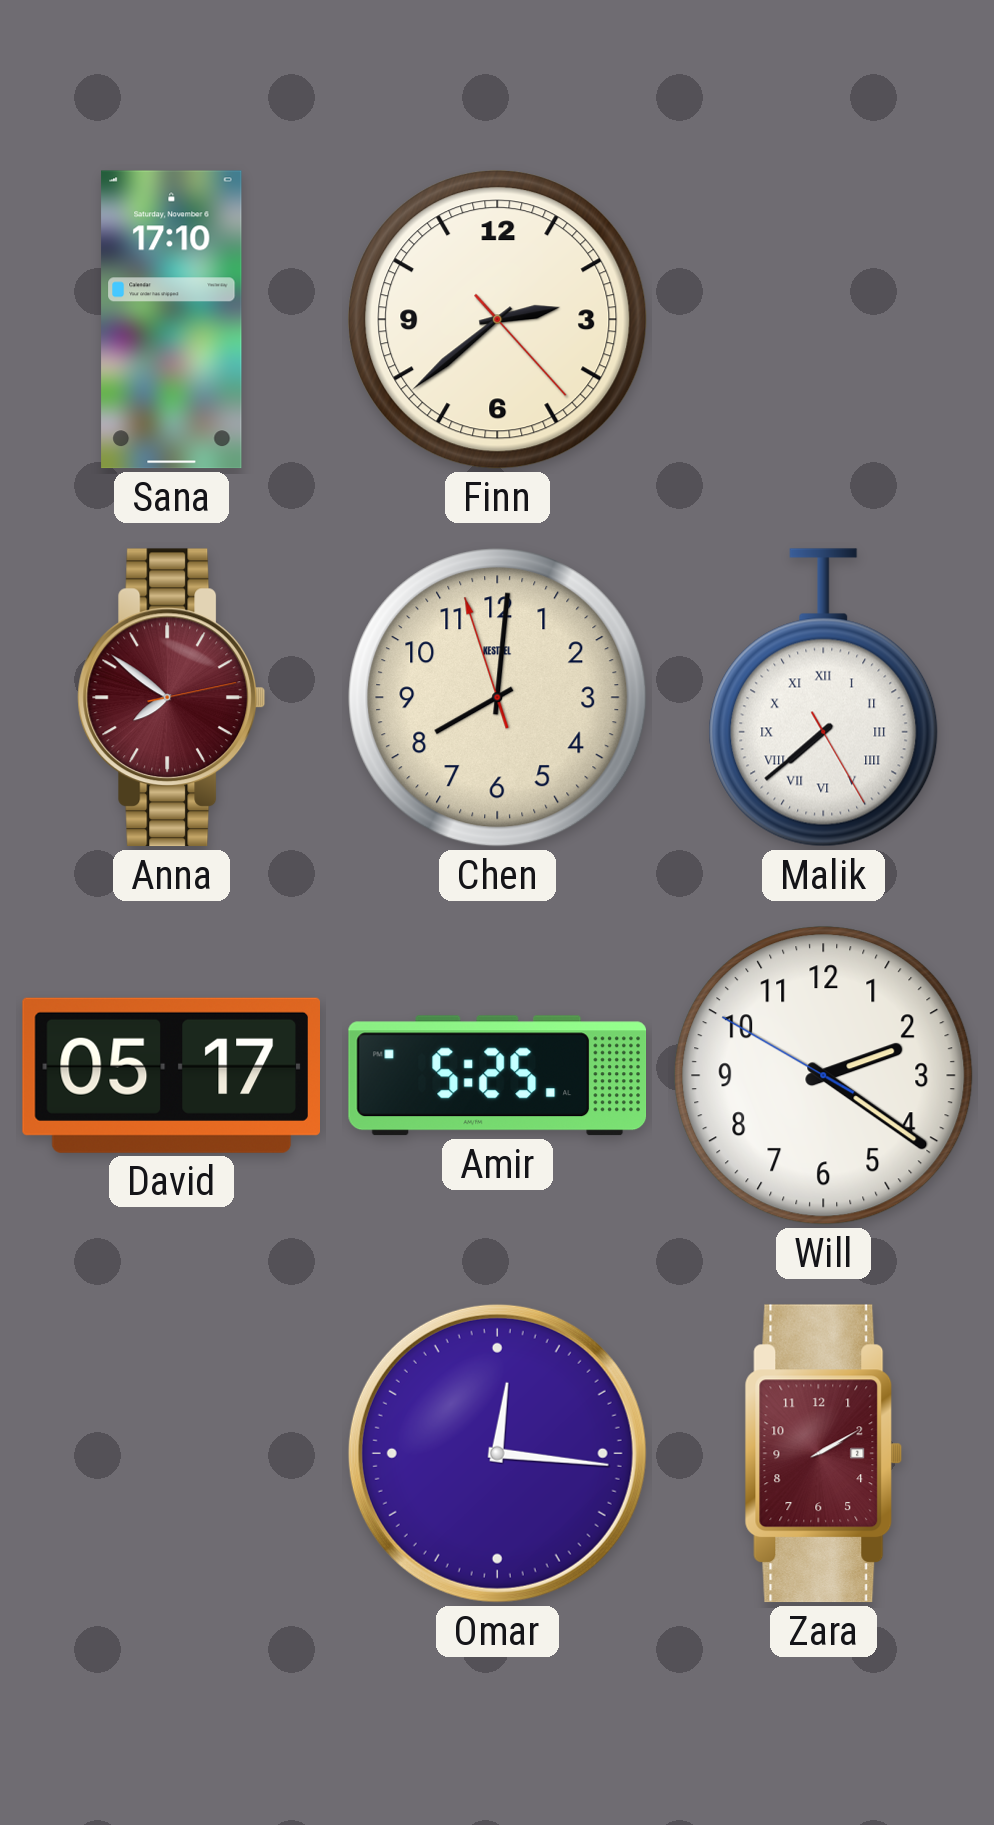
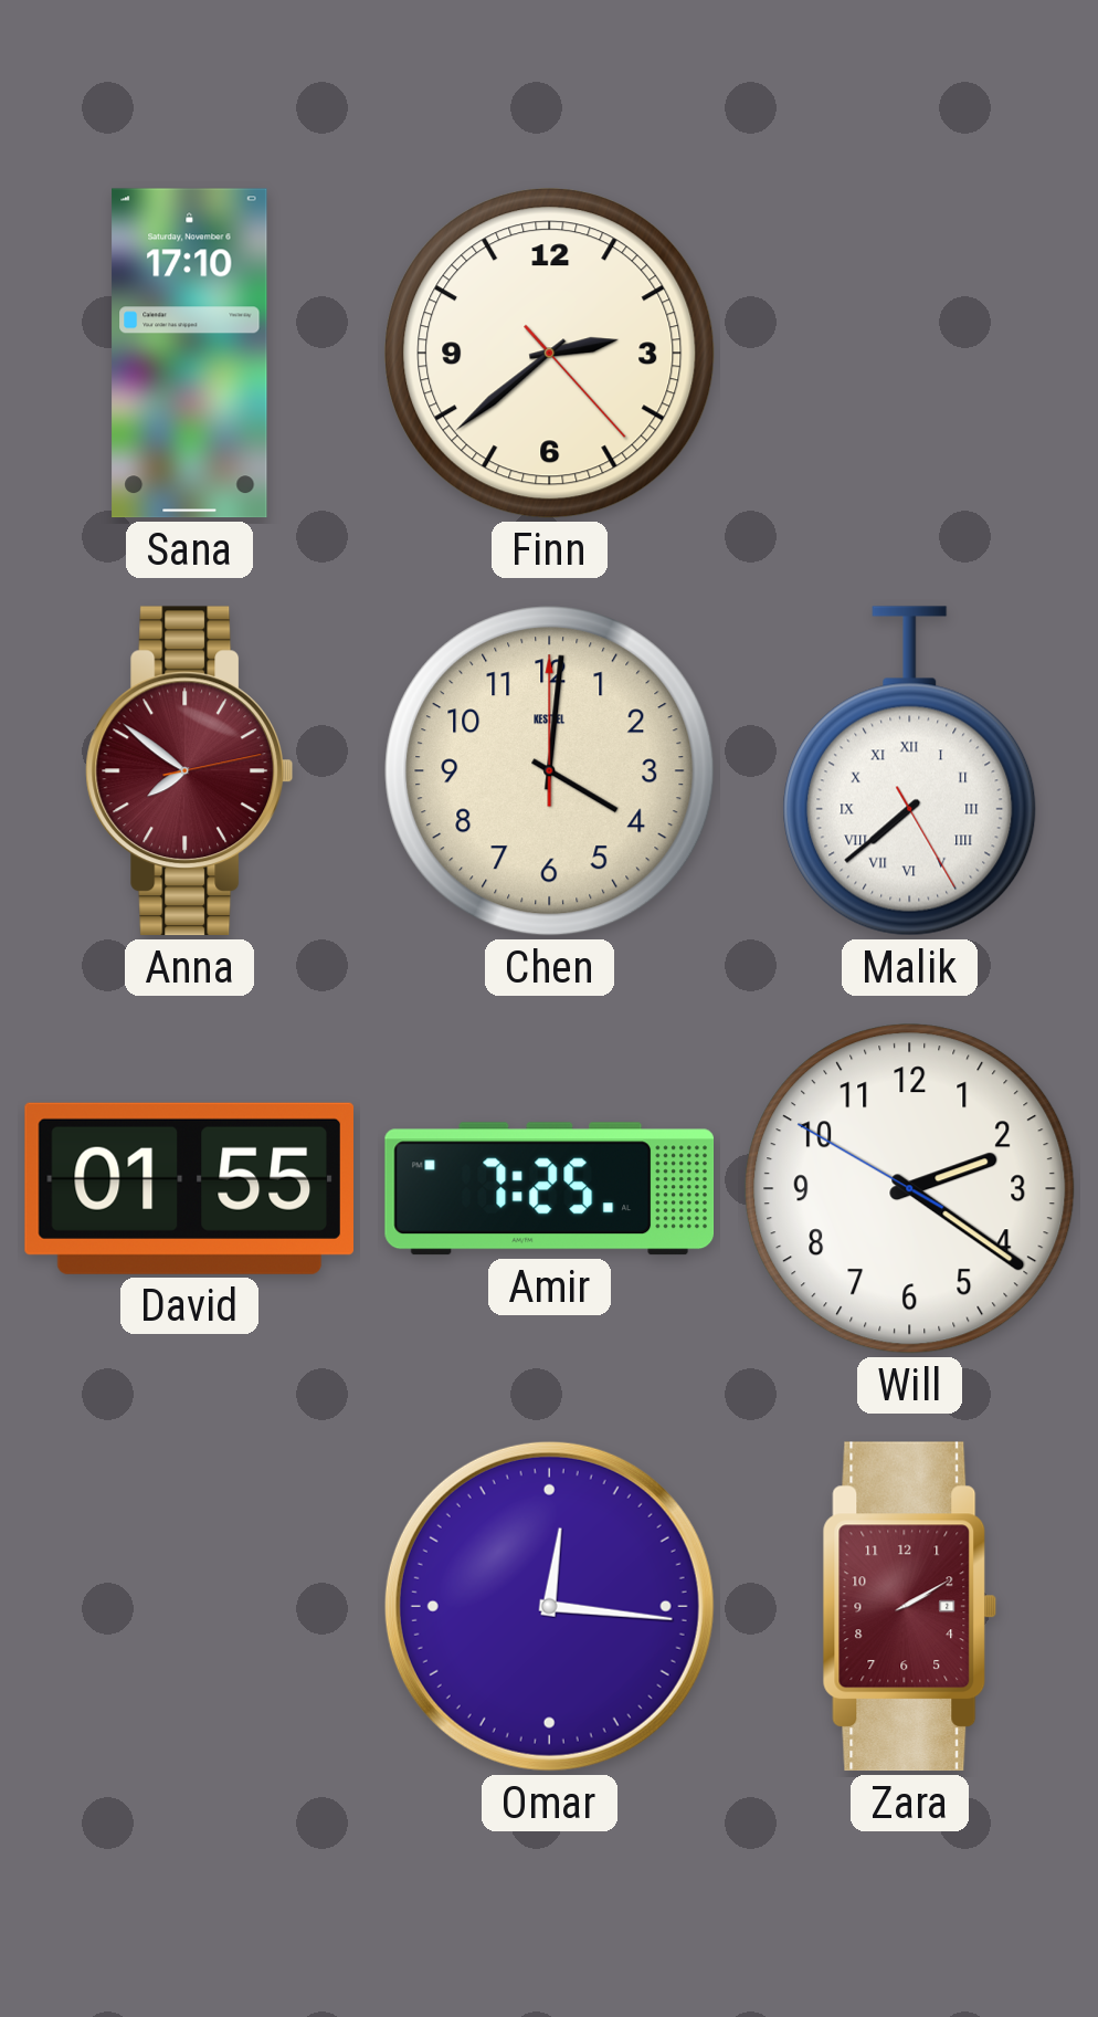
Chen: 8:00 -> 4:01 (550, 771)
David: 05:17 -> 01:55 (189, 1188)
Amir: 5:25 -> 7:25 (549, 1189)
